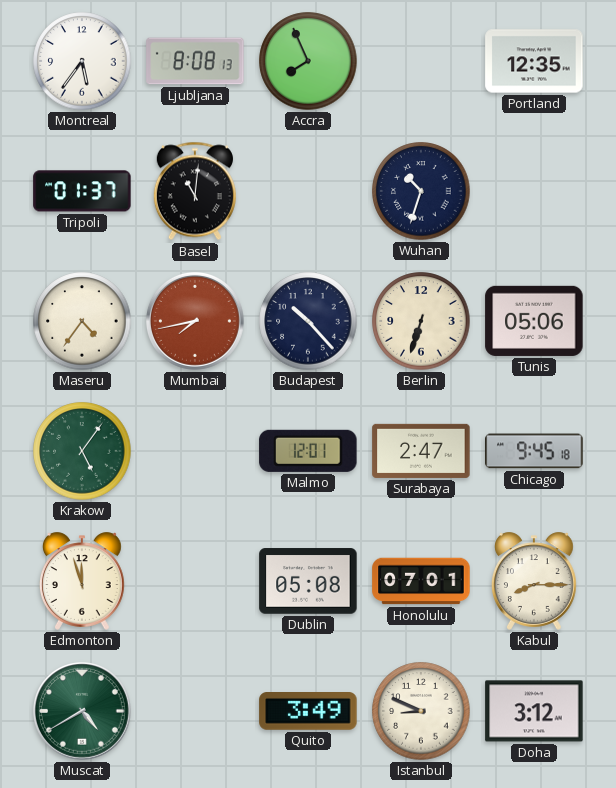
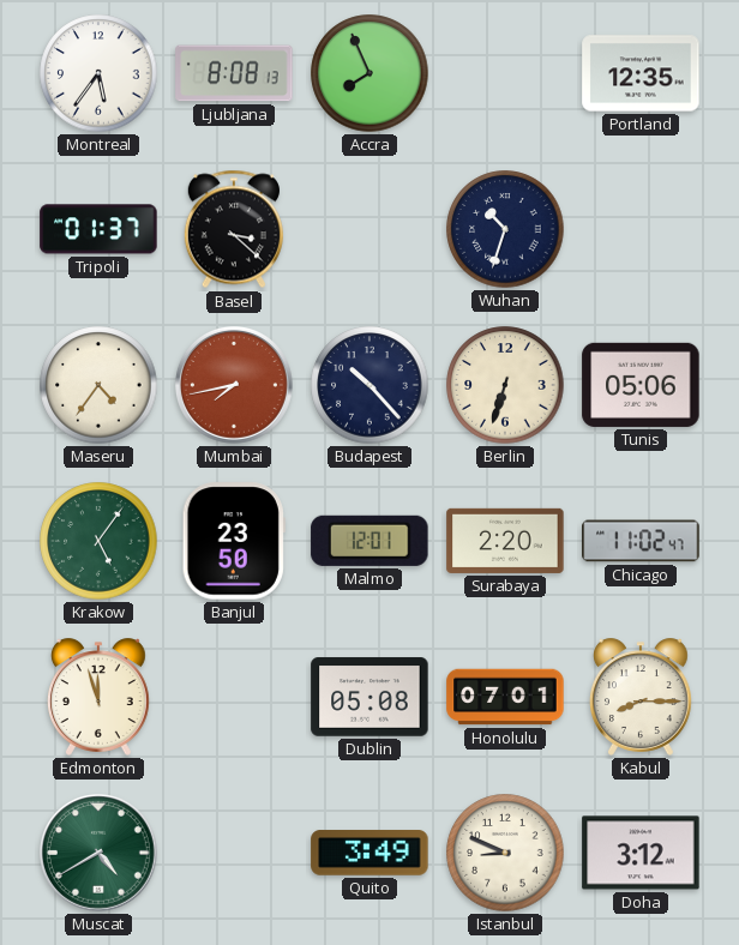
Basel: 11:01 -> 3:22 (234, 229)
Banjul: none -> 23:50 (234, 541)
Surabaya: 2:47 -> 2:20 (505, 541)
Chicago: 9:45 -> 11:02 (641, 541)
